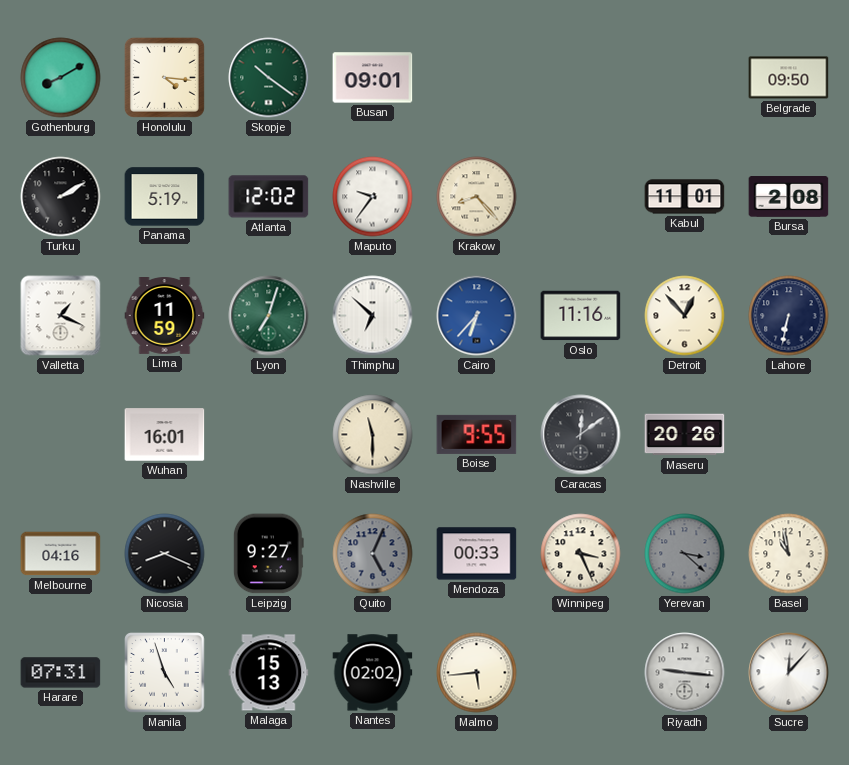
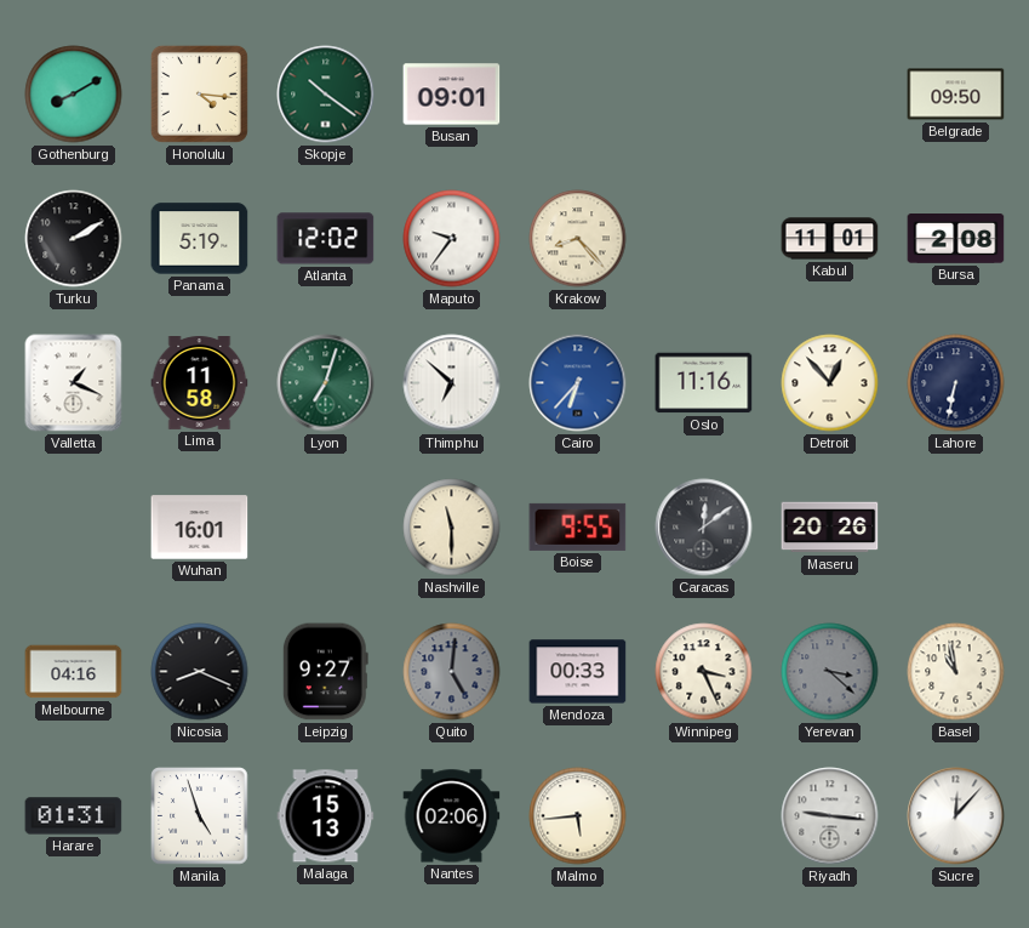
Lima: 11:59 -> 11:58 (200, 383)
Quito: 5:04 -> 5:01 (452, 672)
Harare: 07:31 -> 01:31 (74, 816)
Nantes: 02:02 -> 02:06 (452, 816)
